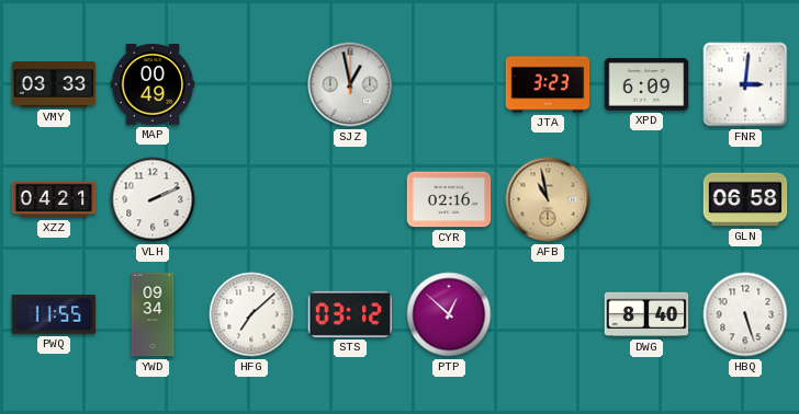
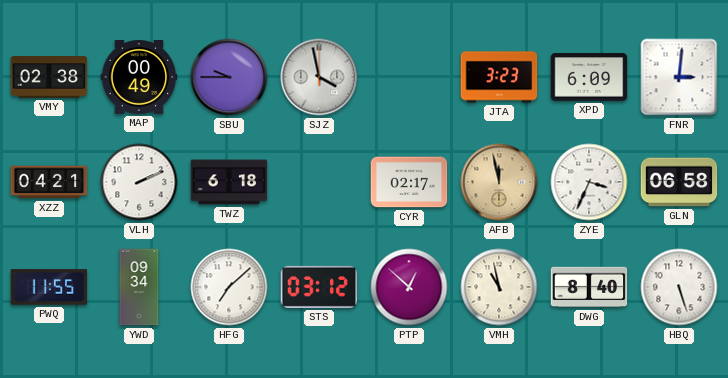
VMY: 03:33 -> 02:38 (49, 77)
SBU: none -> 9:45 (229, 77)
SJZ: 12:58 -> 3:58 (319, 77)
TWZ: none -> 6:18 (229, 182)
CYR: 02:16 -> 02:17 (409, 182)
AFB: 10:58 -> 11:58 (499, 182)
ZYE: none -> 3:34 (589, 182)
VMH: none -> 10:58 (499, 287)
